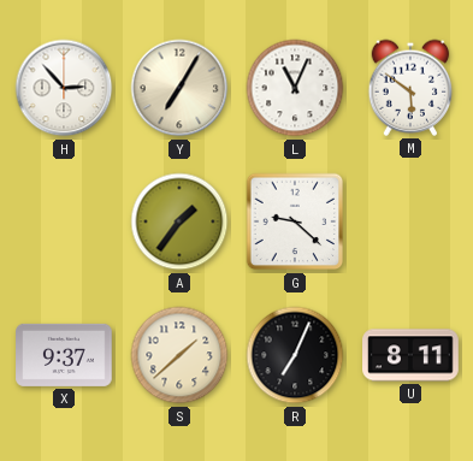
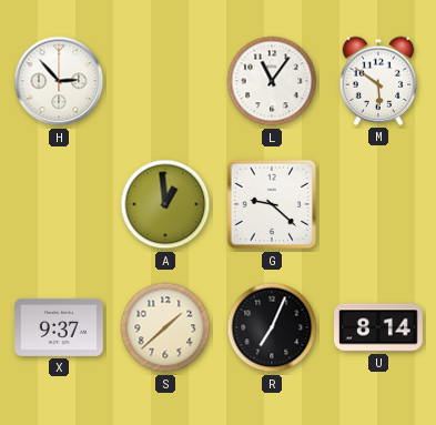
Y: 7:05 -> none (179, 88)
L: 11:04 -> 11:06 (272, 81)
A: 1:36 -> 12:59 (165, 204)
U: 8:11 -> 8:14 (378, 327)
